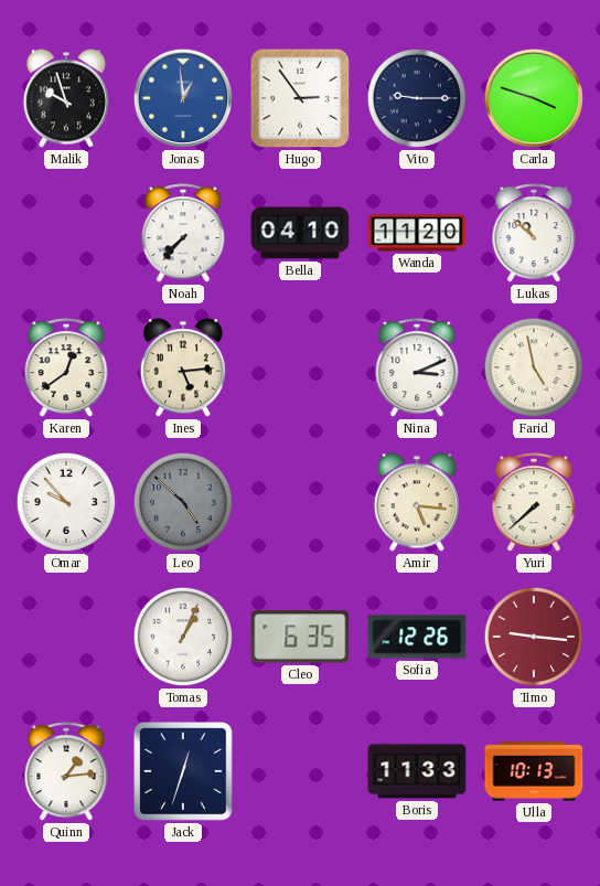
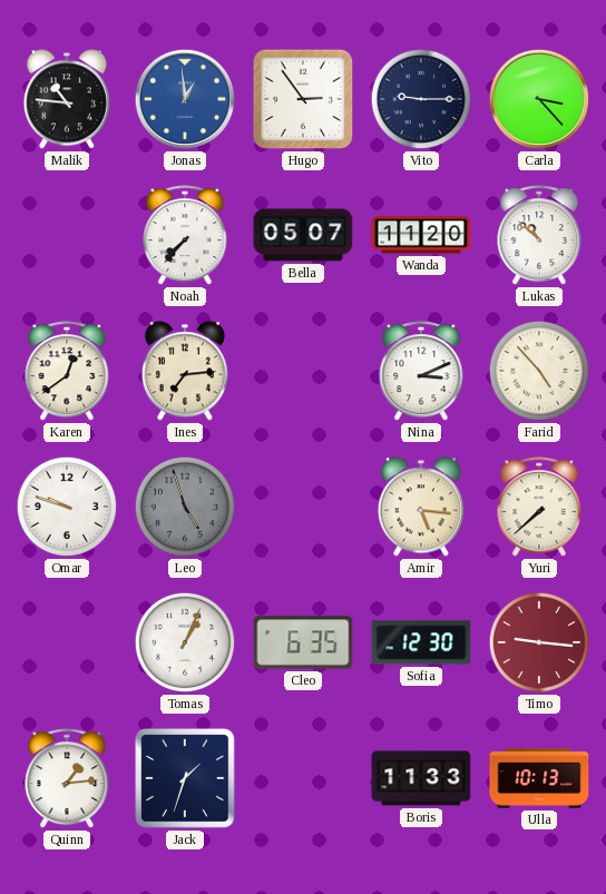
Malik: 9:57 -> 10:46 (67, 99)
Carla: 3:48 -> 3:23 (539, 99)
Bella: 04:10 -> 05:07 (303, 235)
Ines: 5:14 -> 7:14 (185, 371)
Farid: 4:58 -> 4:53 (539, 371)
Omar: 9:53 -> 9:48 (67, 507)
Leo: 4:52 -> 4:57 (185, 507)
Sofia: 12:26 -> 12:30 (421, 642)
Jack: 12:33 -> 1:33 (186, 779)
